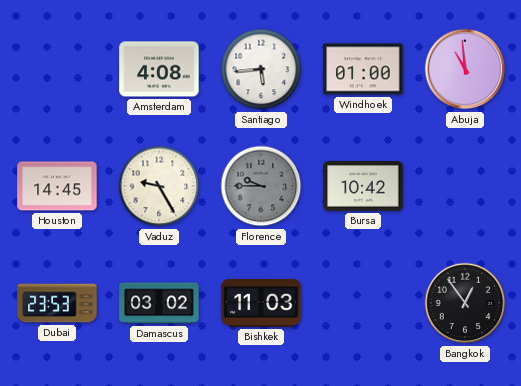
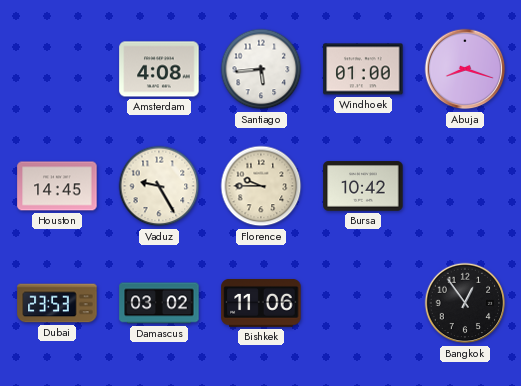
Abuja: 10:59 -> 8:18 (465, 69)
Florence dial: grey -> cream (261, 186)
Bishkek: 11:03 -> 11:06 (261, 303)
